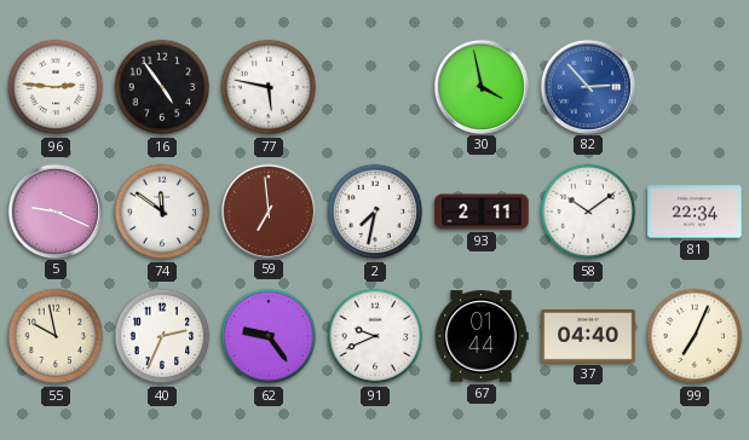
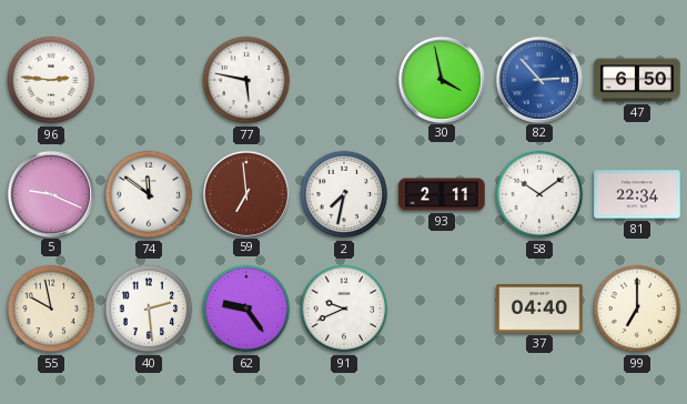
16: 4:54 -> none (162, 87)
47: none -> 6:50 (637, 80)
40: 2:34 -> 2:29 (149, 309)
67: 01:44 -> none (482, 336)
99: 7:04 -> 7:00 (637, 309)
